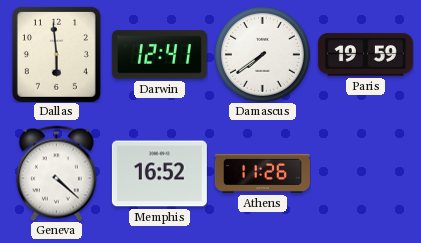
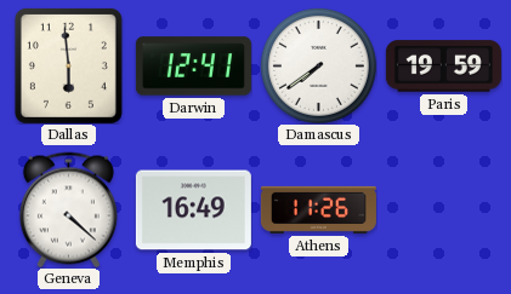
Memphis: 16:52 -> 16:49 (193, 211)
